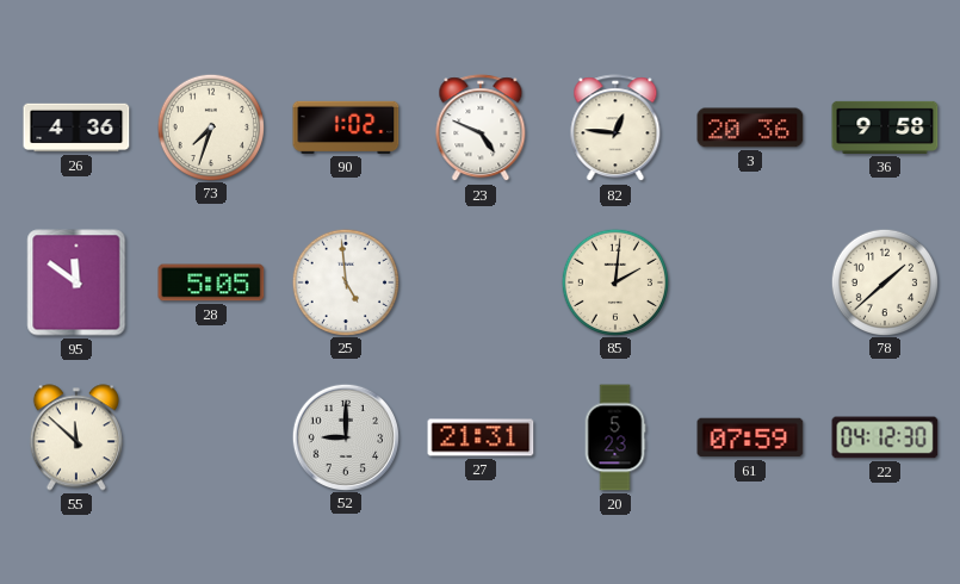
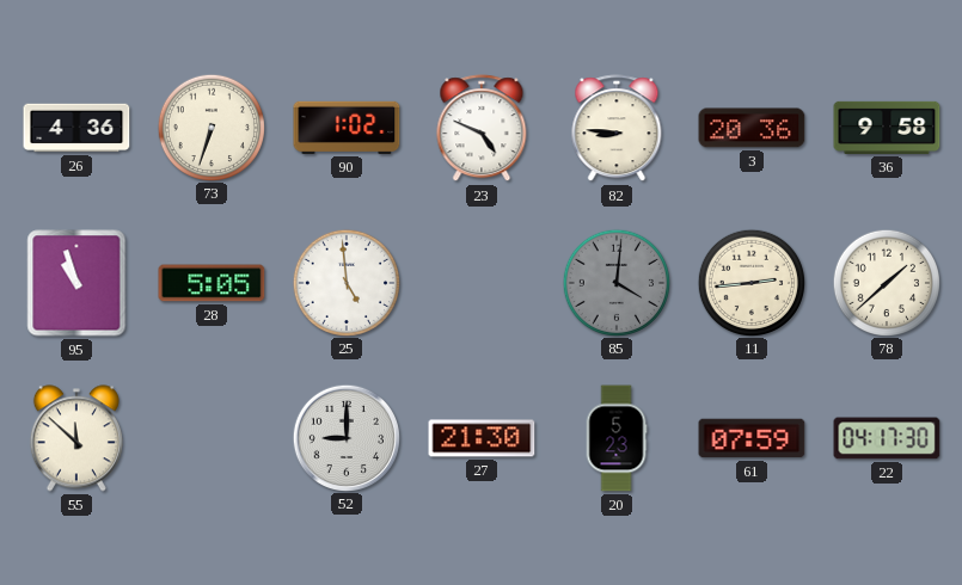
73: 7:33 -> 6:33 (210, 127)
82: 12:46 -> 8:46 (617, 129)
95: 11:51 -> 10:57 (76, 283)
85: 2:01 -> 4:01 (615, 282)
85 dial: cream -> grey (615, 282)
11: none -> 2:44 (750, 282)
27: 21:31 -> 21:30 (482, 438)
22: 04:12 -> 04:17 (887, 438)
